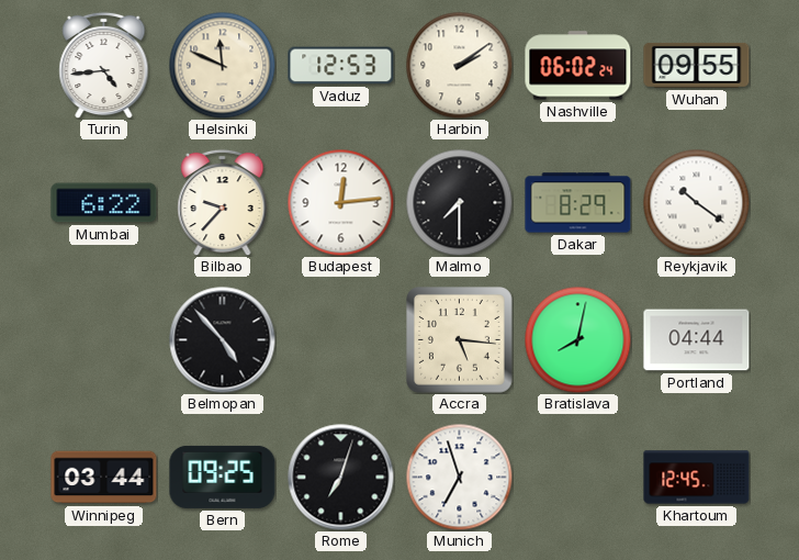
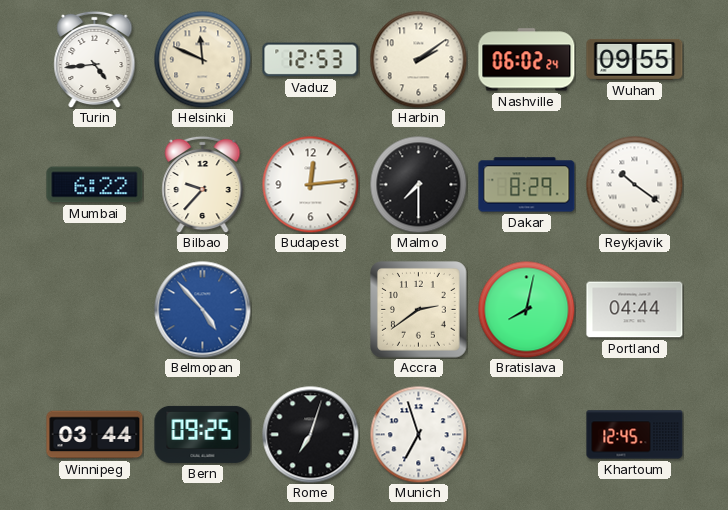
Belmopan dial: black -> blue (203, 310)
Accra: 5:16 -> 2:39 (419, 310)
